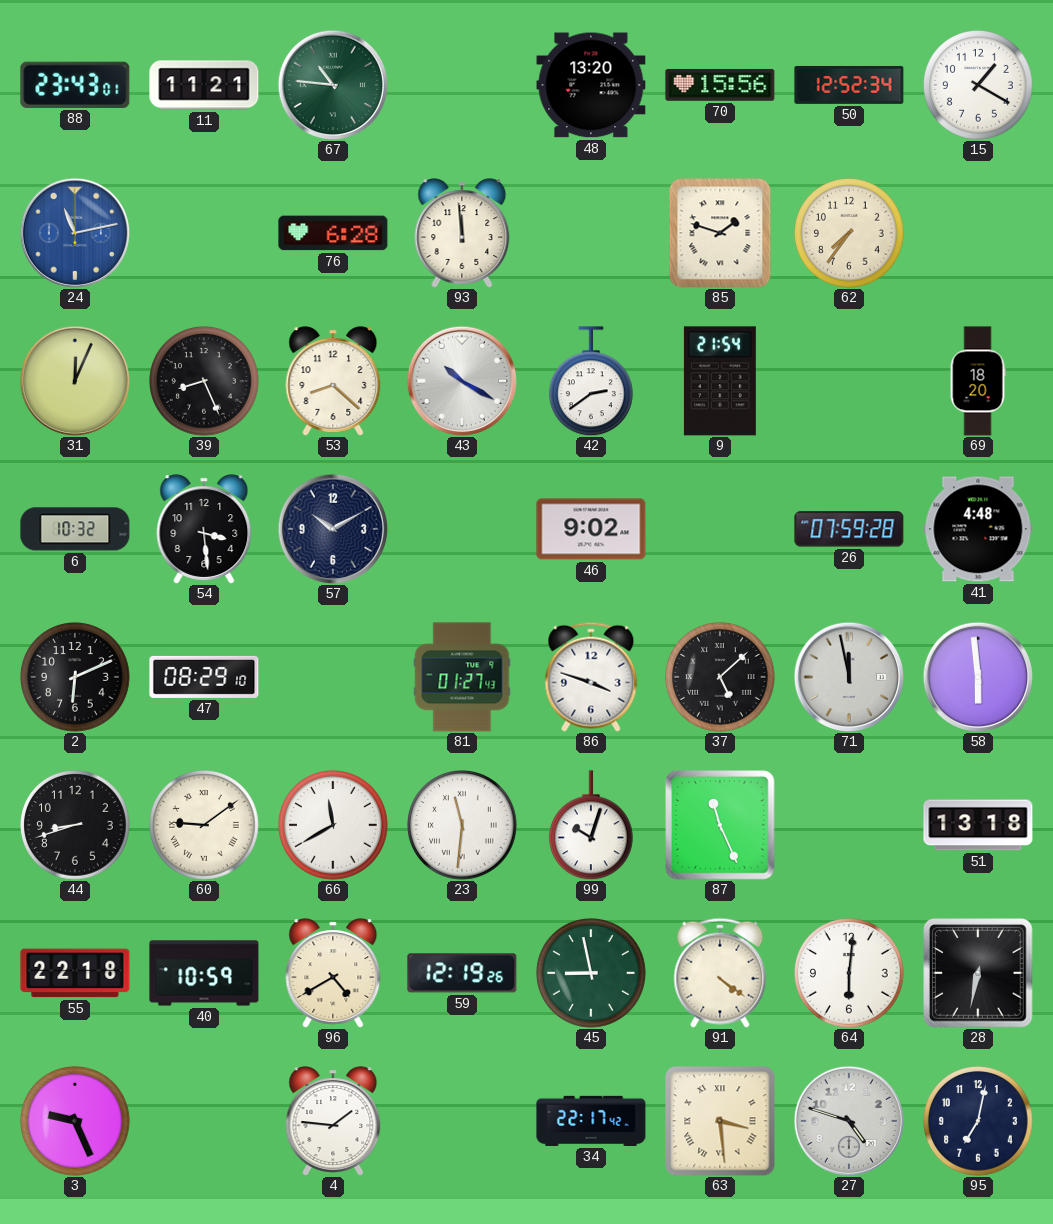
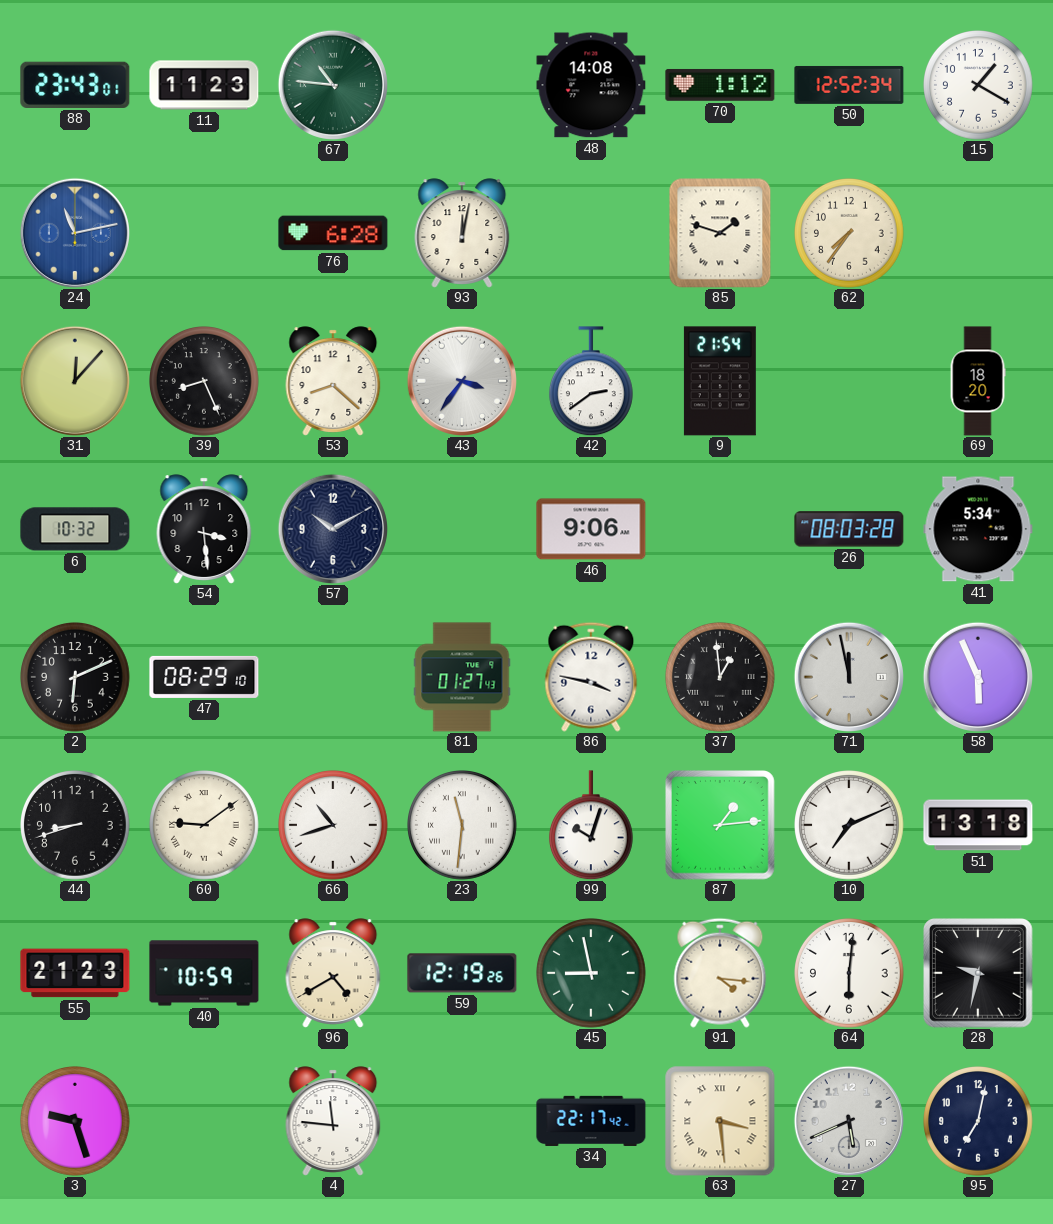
11: 11:21 -> 11:23 (204, 85)
48: 13:20 -> 14:08 (591, 85)
70: 15:56 -> 1:12 (720, 85)
93: 11:59 -> 12:02 (462, 233)
31: 12:04 -> 12:07 (74, 380)
43: 10:20 -> 3:36 (461, 380)
46: 9:02 -> 9:06 (591, 529)
26: 07:59 -> 08:03 (849, 529)
41: 4:48 -> 5:34 (978, 529)
86: 3:48 -> 3:47 (591, 677)
37: 5:08 -> 12:59 (721, 678)
58: 5:59 -> 5:56 (977, 676)
66: 11:40 -> 10:42 (334, 826)
87: 11:26 -> 1:14 (721, 826)
10: none -> 7:11 (850, 826)
55: 22:18 -> 21:23 (75, 973)
91: 4:21 -> 4:16 (720, 973)
28: 6:32 -> 9:32 (979, 974)
3: 9:26 -> 9:27 (76, 1122)
4: 1:46 -> 11:46 (333, 1121)
27: 4:48 -> 5:41 (848, 1120)
